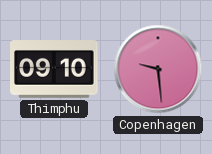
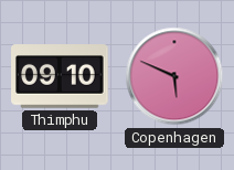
Copenhagen: 9:29 -> 5:49 (174, 76)
